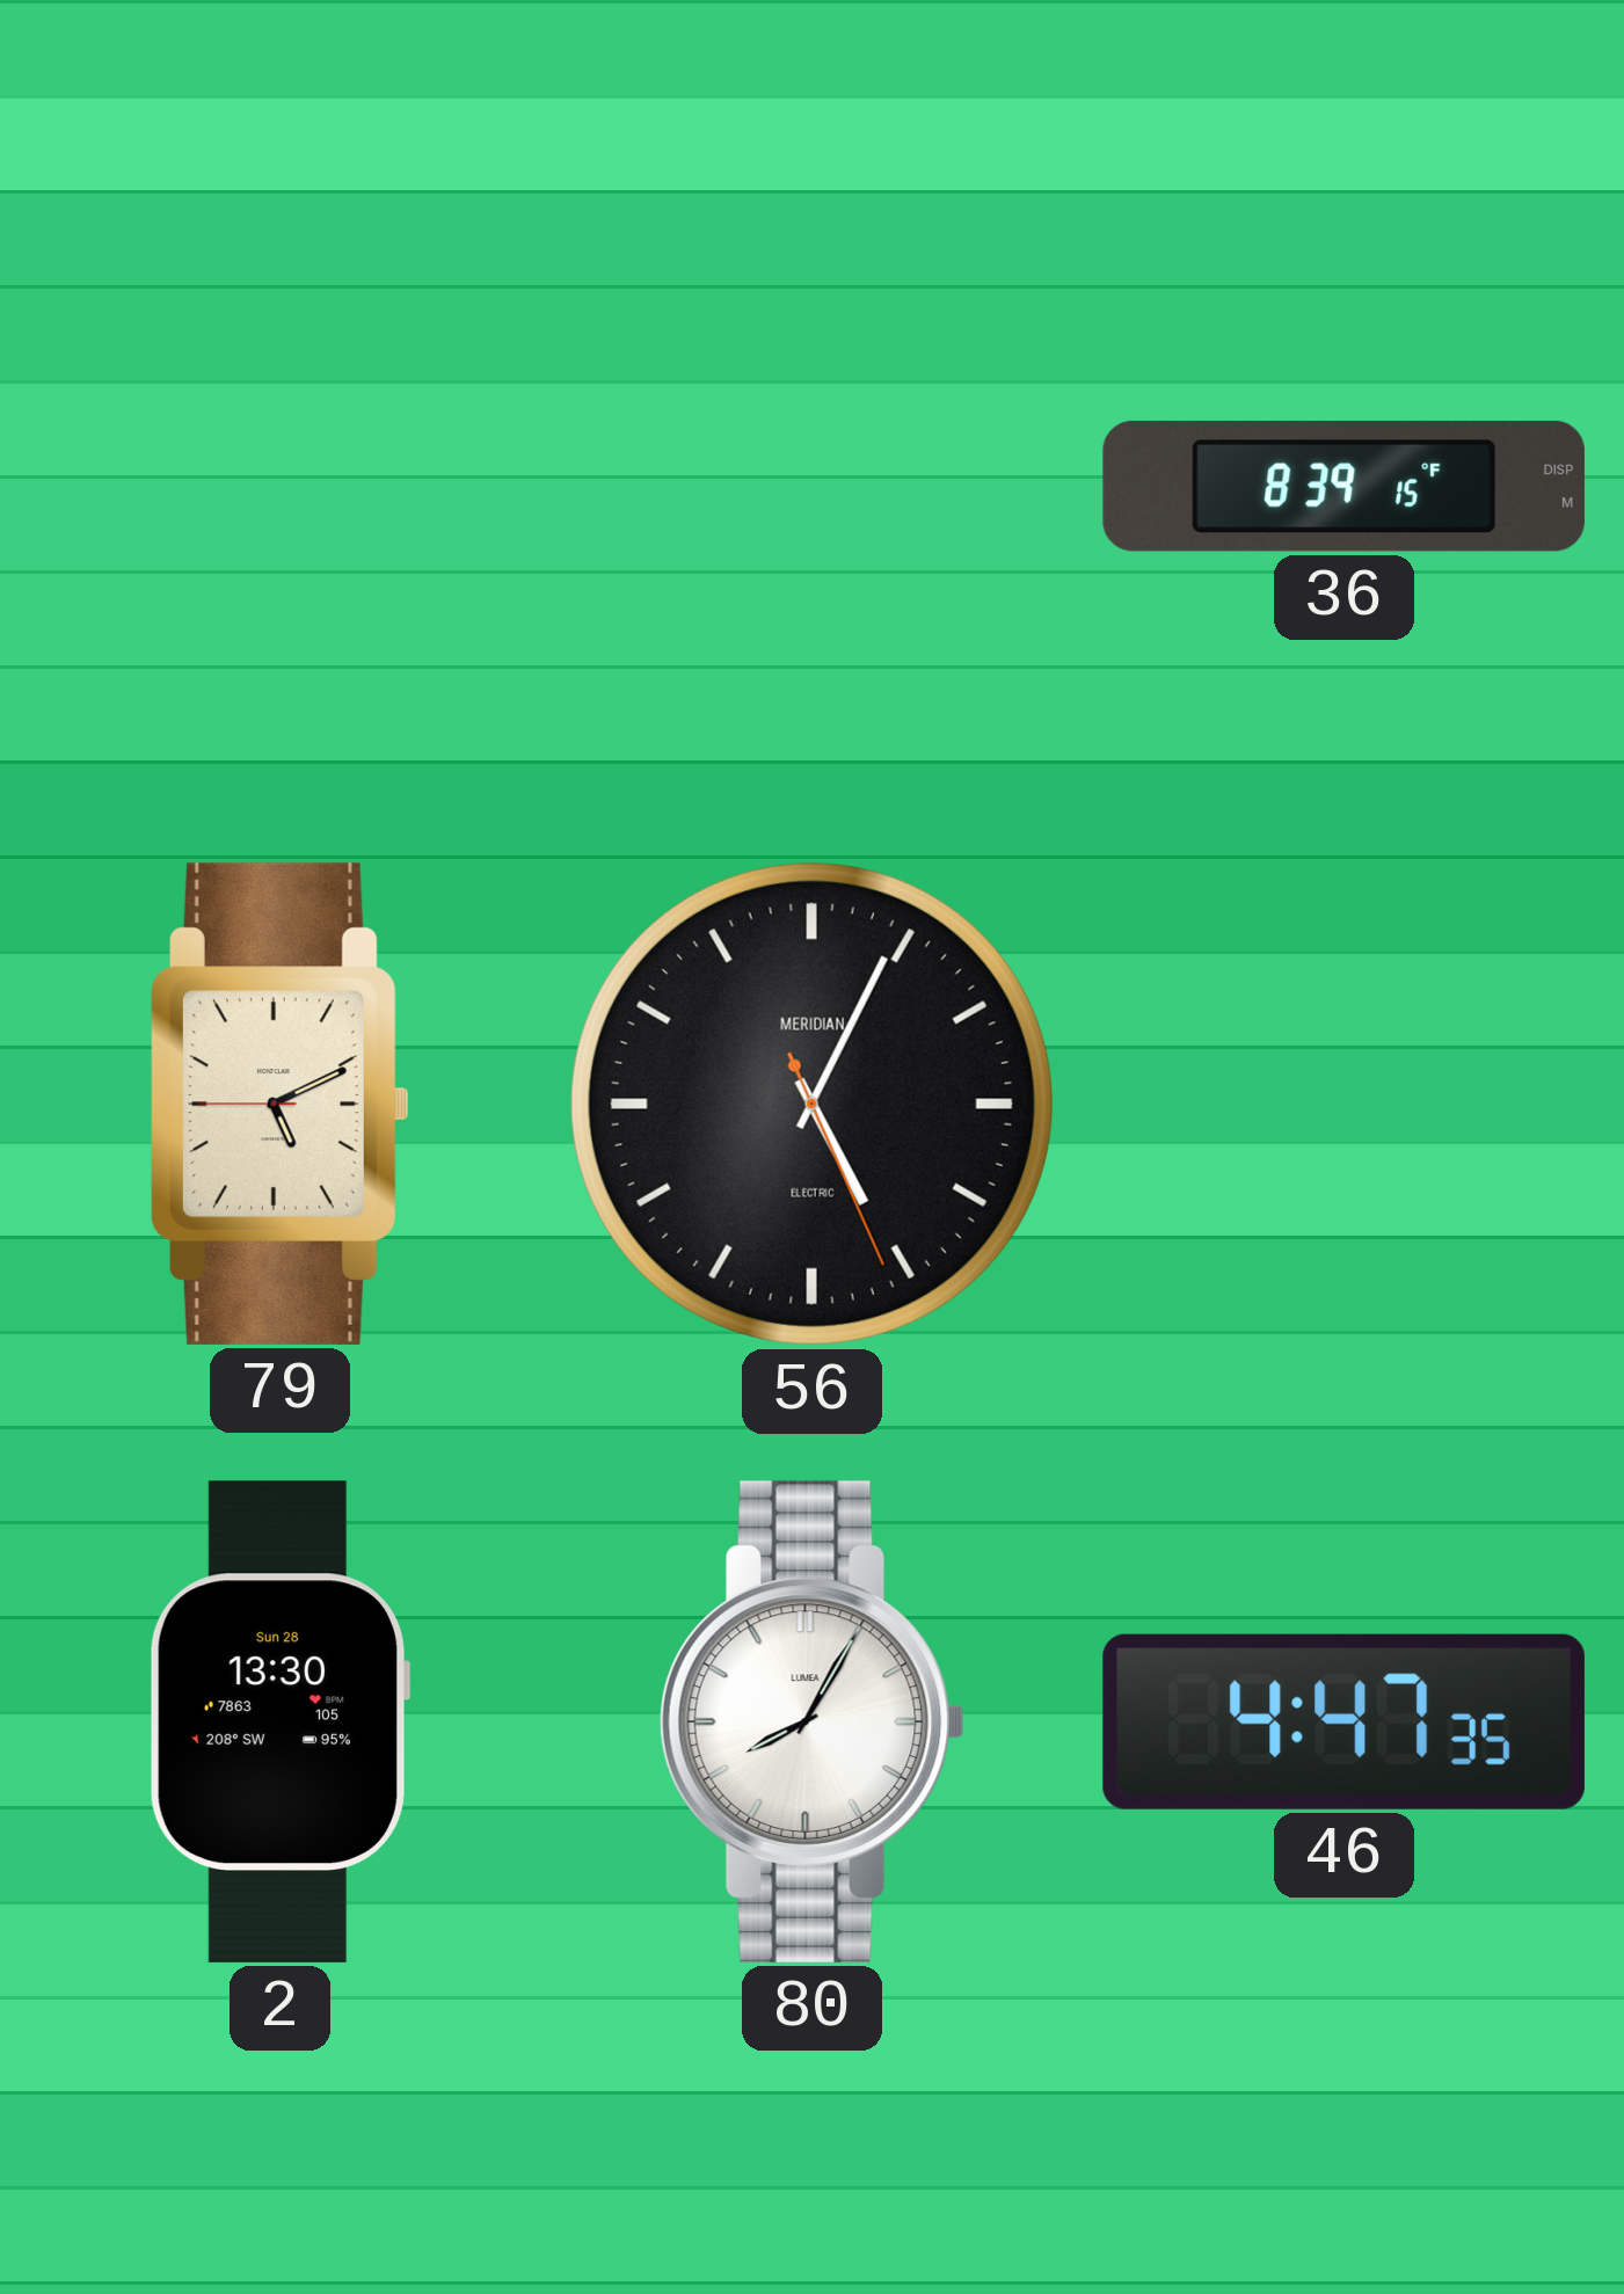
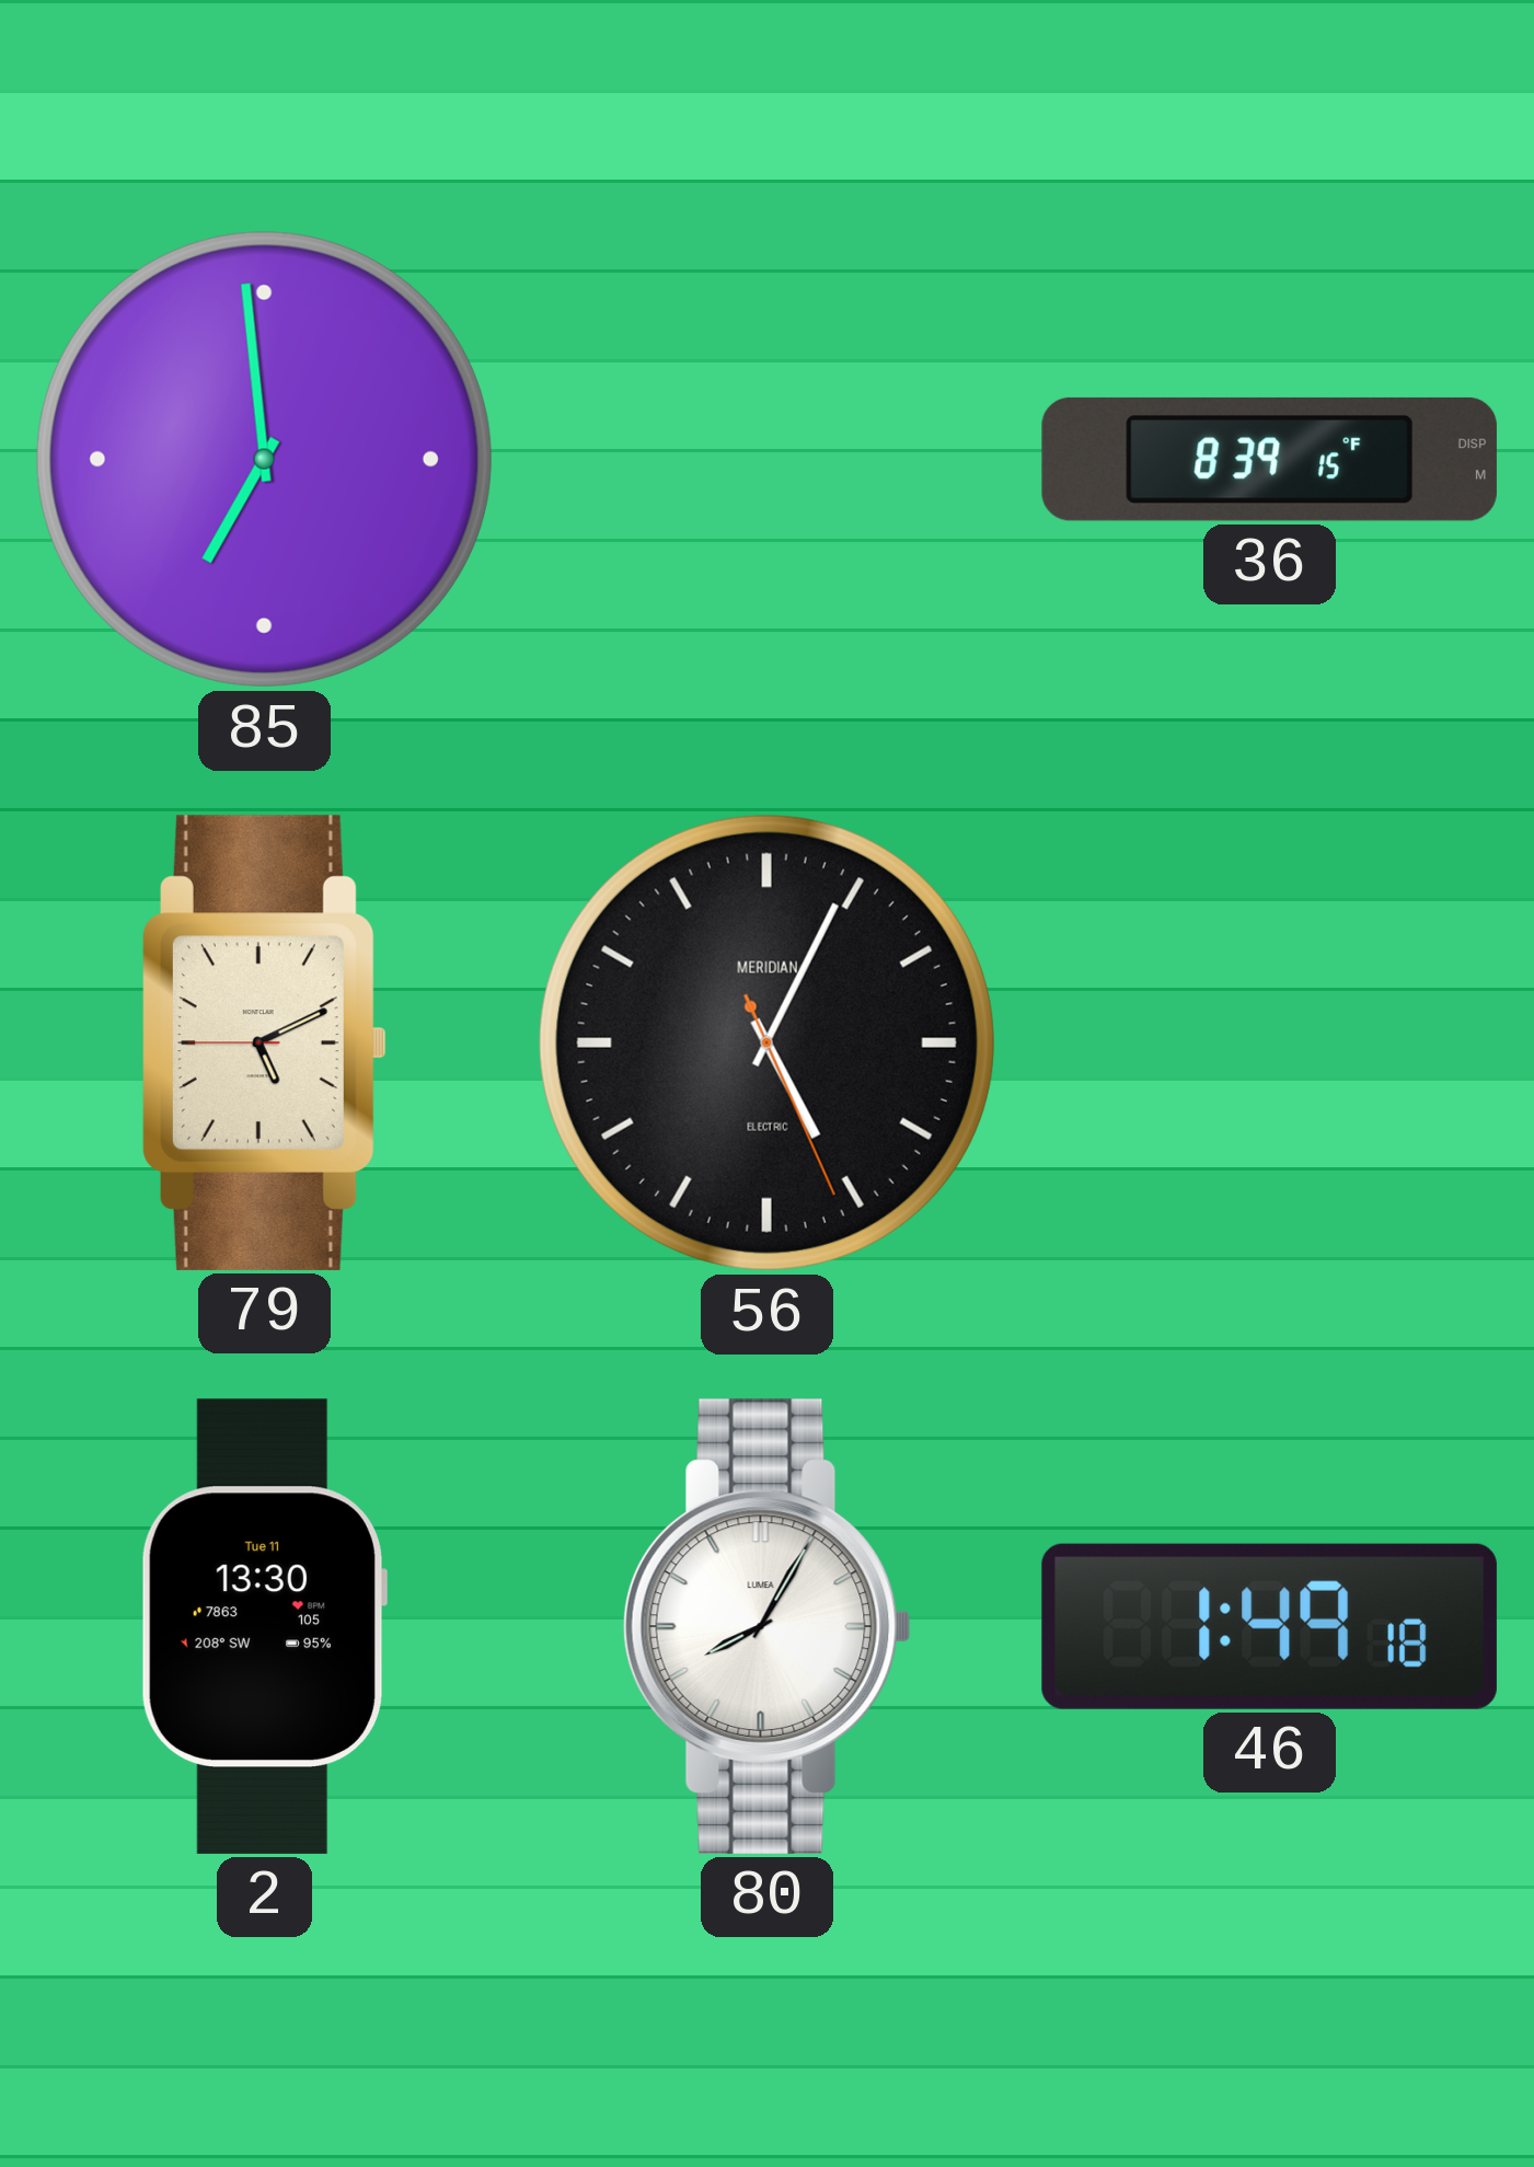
85: none -> 6:59 (264, 459)
2 date: Sun 28 -> Tue 11 (263, 1626)
46: 4:47 -> 1:49 (1269, 1626)
